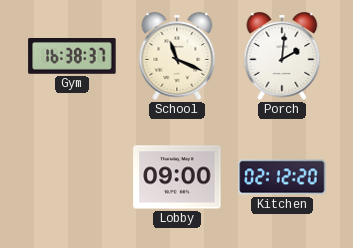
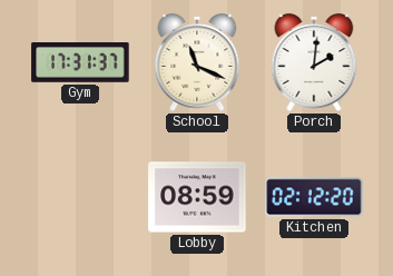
Gym: 16:38 -> 17:31 (80, 62)
Lobby: 09:00 -> 08:59 (197, 197)
